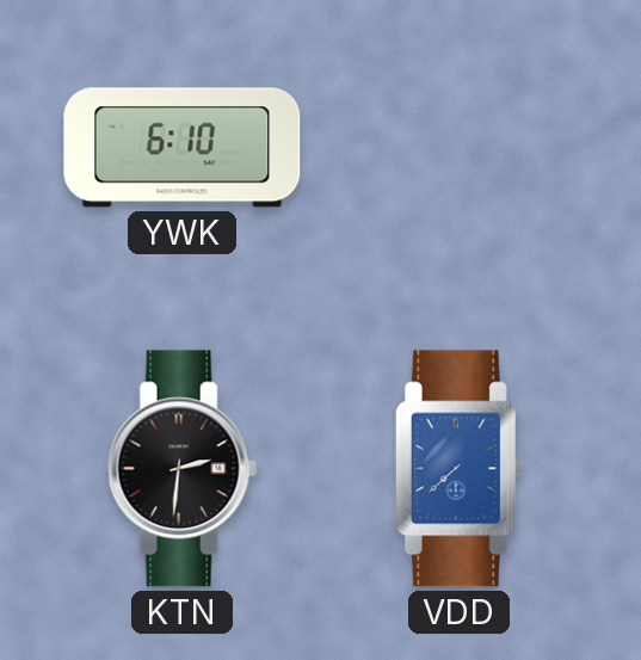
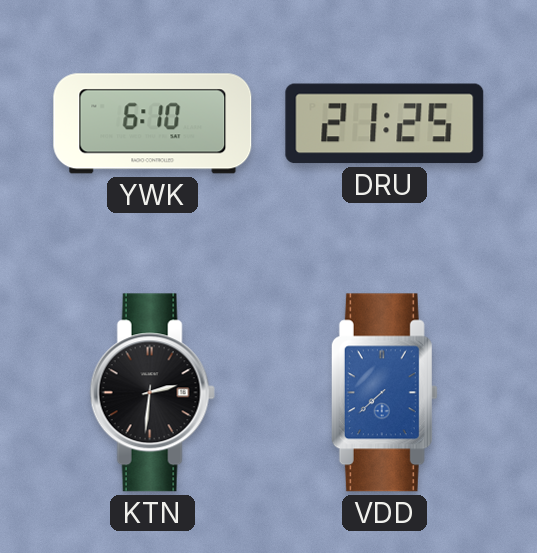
DRU: none -> 21:25 (385, 124)
